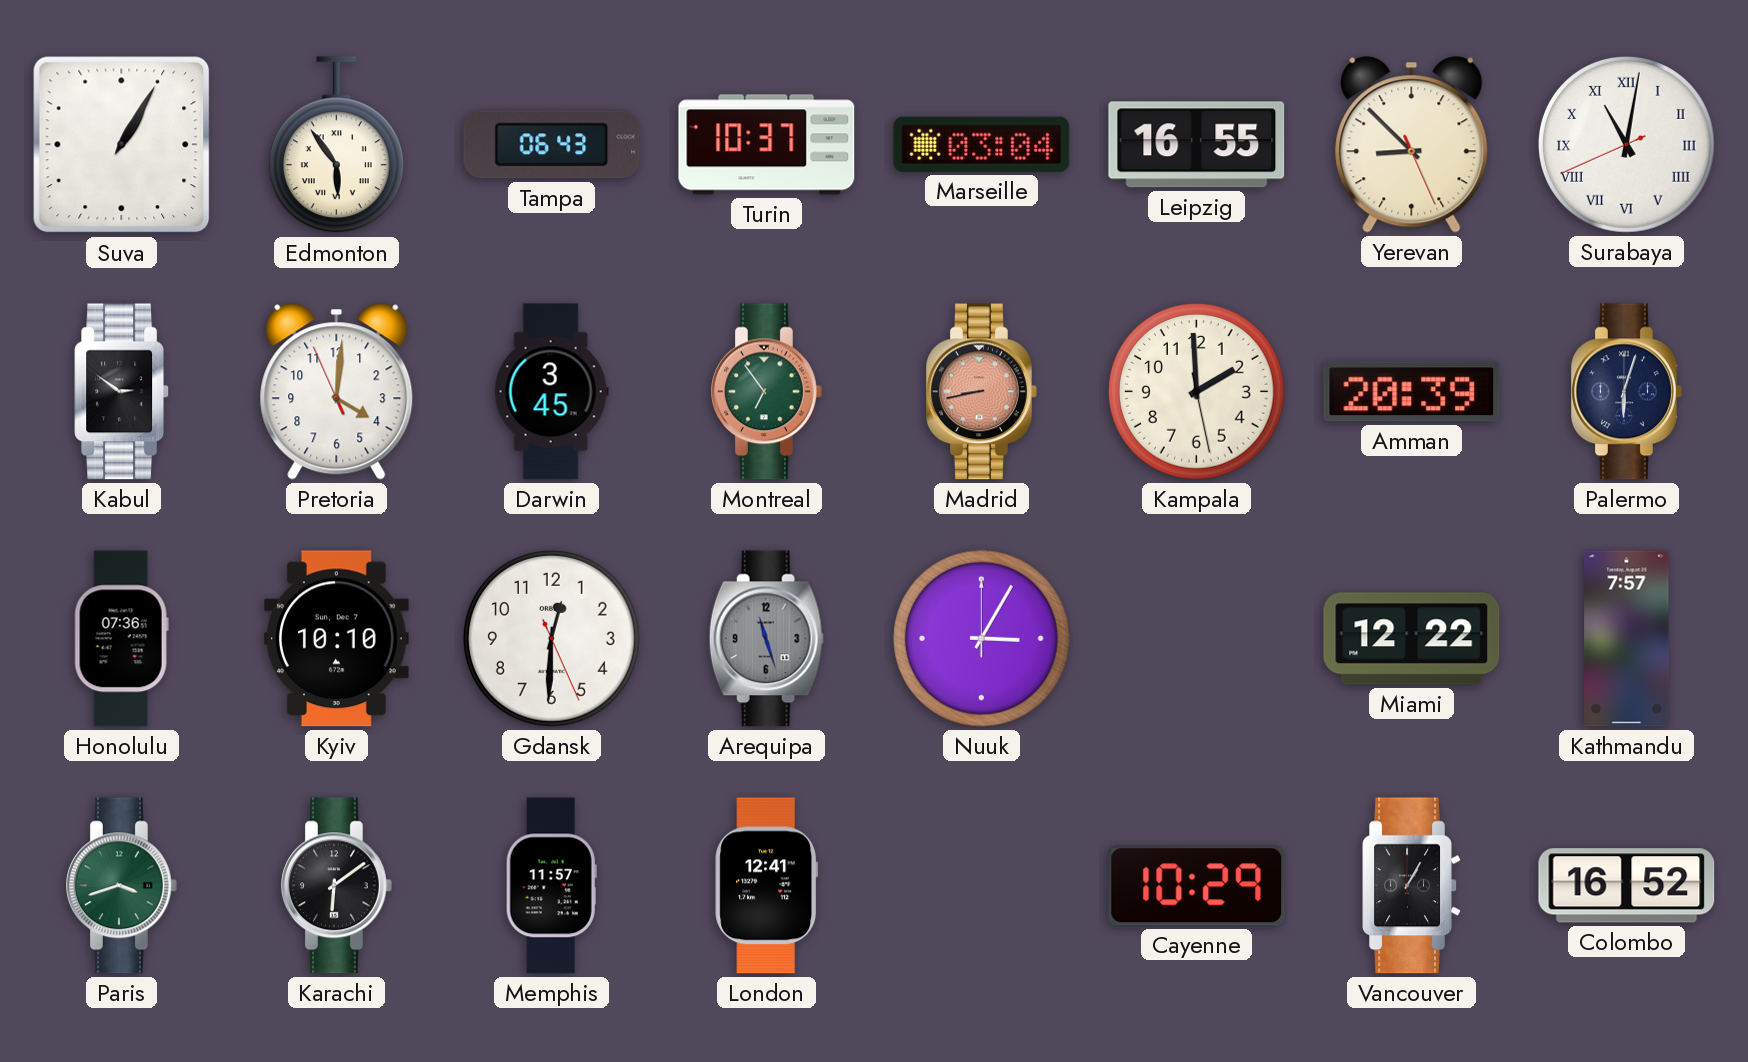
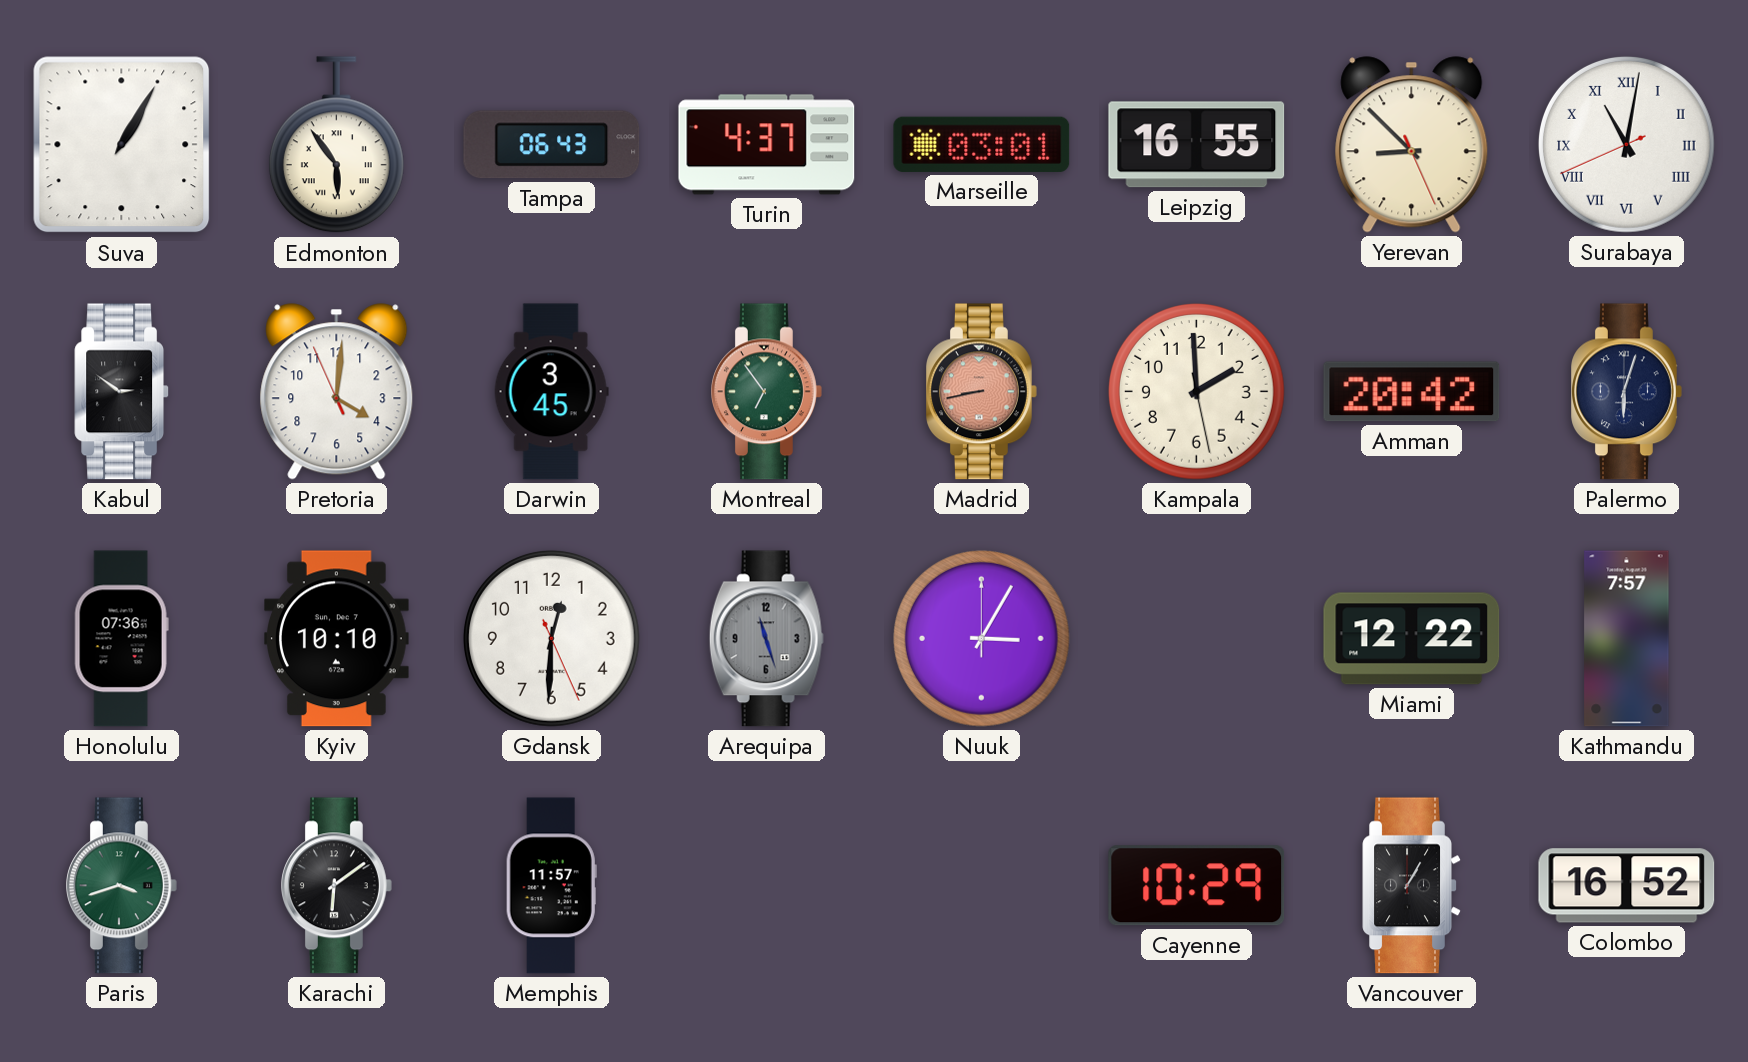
Turin: 10:37 -> 4:37 (767, 145)
Marseille: 03:04 -> 03:01 (982, 144)
Amman: 20:39 -> 20:42 (1412, 392)
London: 12:41 -> none (767, 886)
